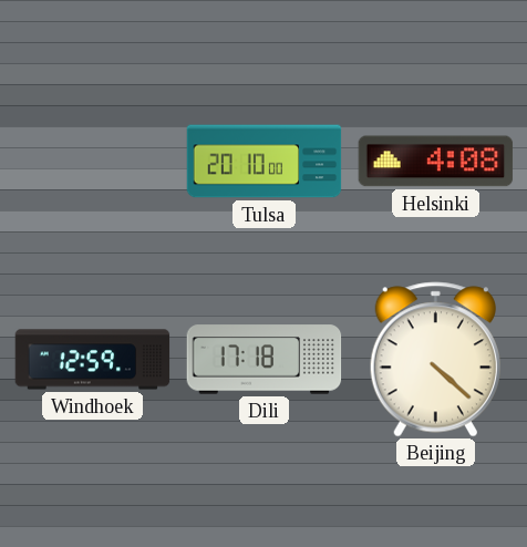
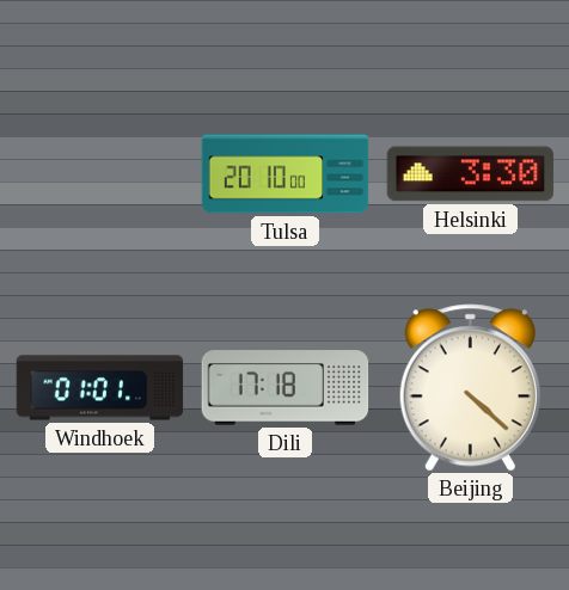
Helsinki: 4:08 -> 3:30 (471, 174)
Windhoek: 12:59 -> 01:01 (100, 388)
